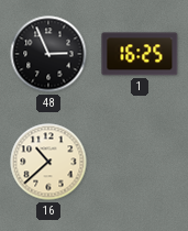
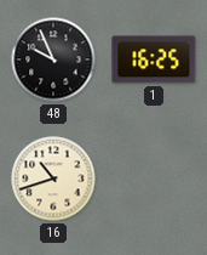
48: 2:56 -> 9:56 (53, 59)
16: 10:38 -> 10:42 (53, 178)
